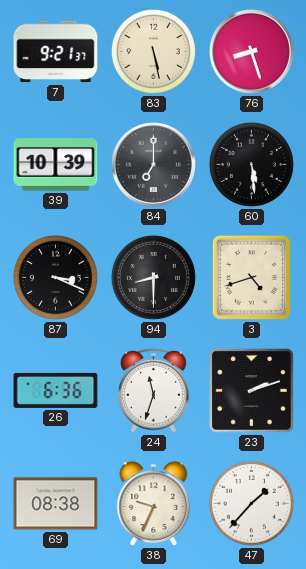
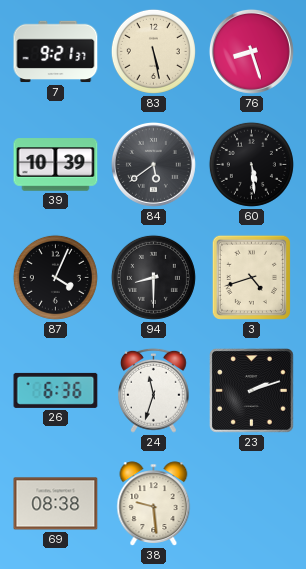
84: 7:00 -> 5:39 (153, 164)
87: 3:19 -> 4:04 (55, 277)
38: 9:34 -> 9:29 (154, 504)
47: 1:37 -> none (251, 503)
